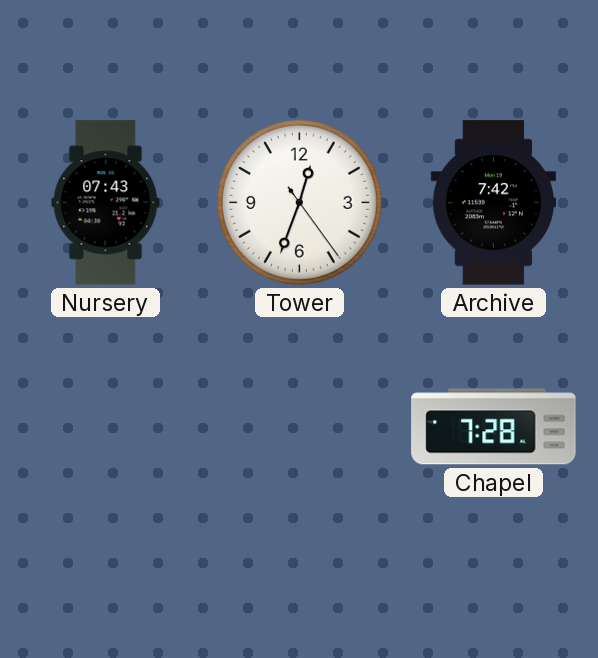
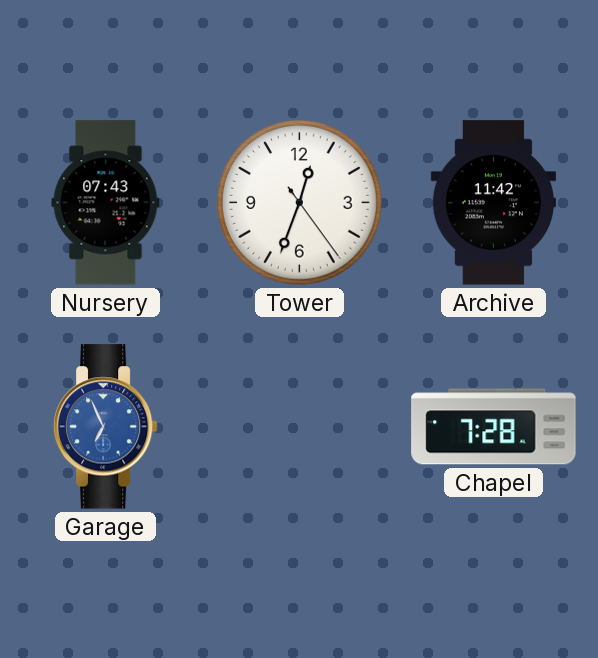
Archive: 7:42 -> 11:42 (493, 203)
Garage: none -> 6:56 (105, 427)
